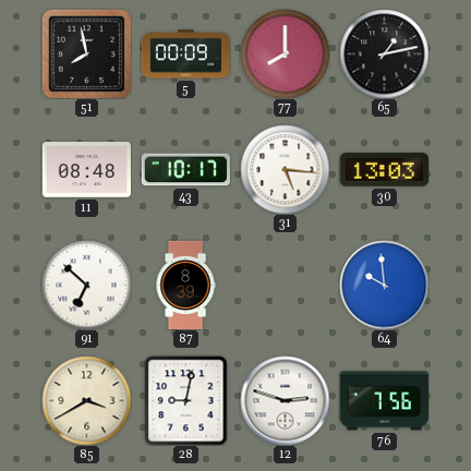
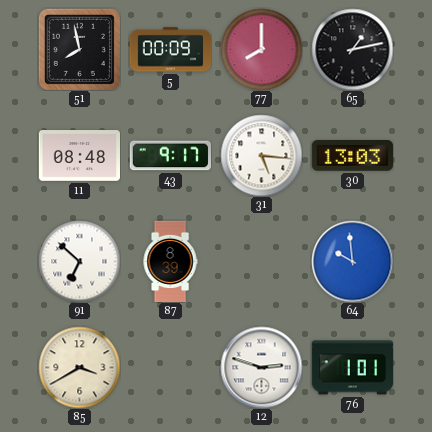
43: 10:17 -> 9:17 (170, 156)
28: 9:02 -> none (186, 400)
76: 7:56 -> 1:01 (352, 368)
